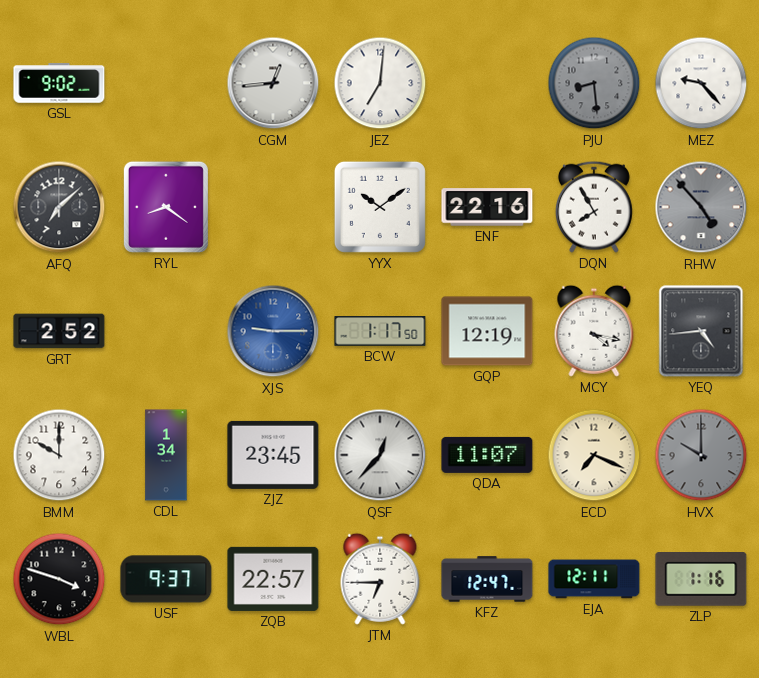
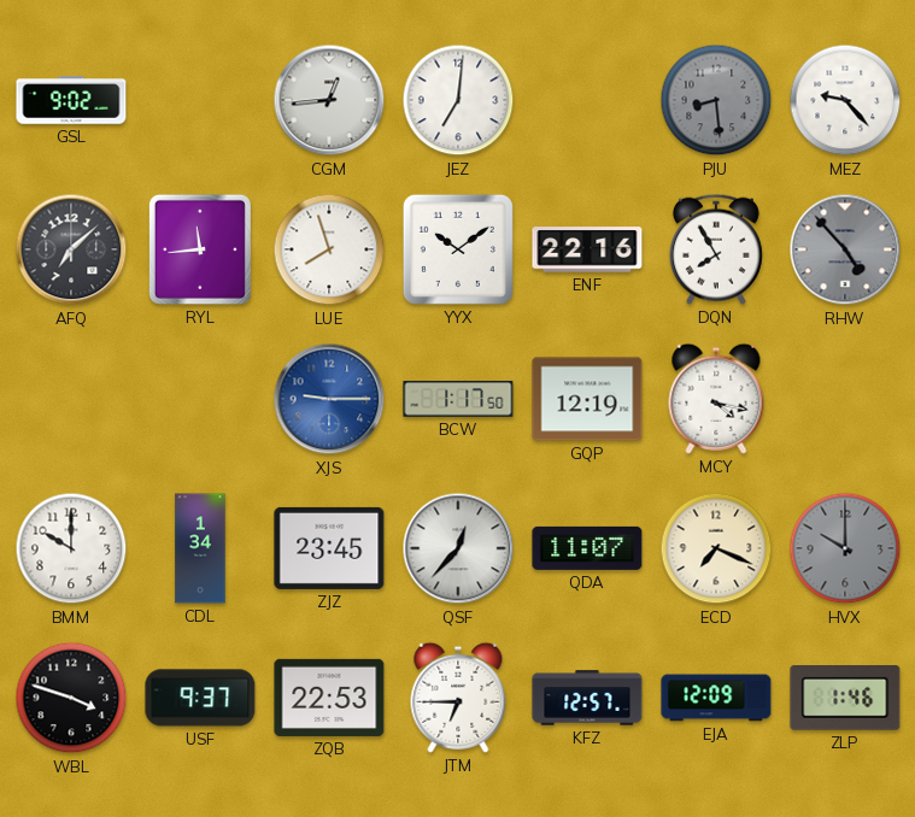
RYL: 8:21 -> 11:44 (200, 249)
LUE: none -> 7:57 (329, 249)
GRT: 2:52 -> none (59, 331)
YEQ: 4:44 -> none (701, 331)
ZQB: 22:57 -> 22:53 (329, 698)
KFZ: 12:47 -> 12:57 (587, 698)
EJA: 12:11 -> 12:09 (716, 698)
ZLP: 1:16 -> 1:46 (845, 699)
